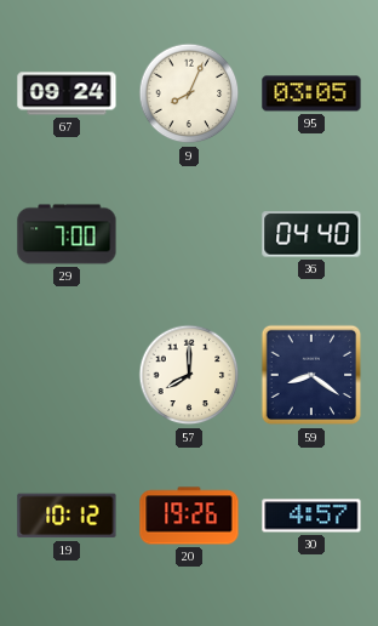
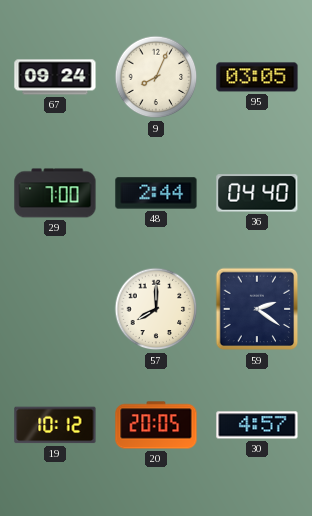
48: none -> 2:44 (156, 193)
59: 8:21 -> 2:21 (257, 309)
20: 19:26 -> 20:05 (156, 425)
